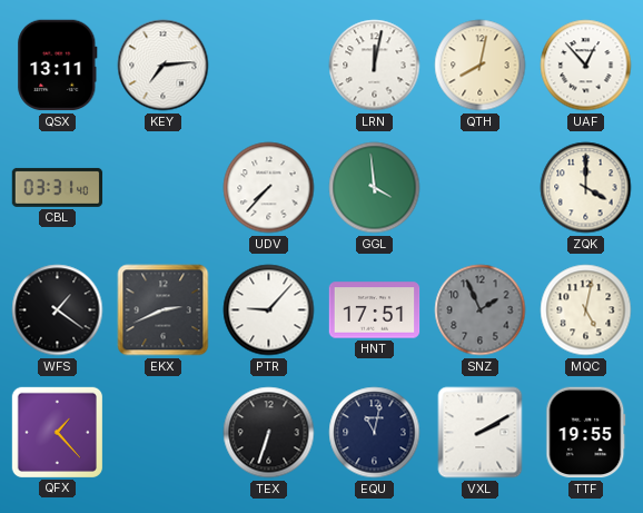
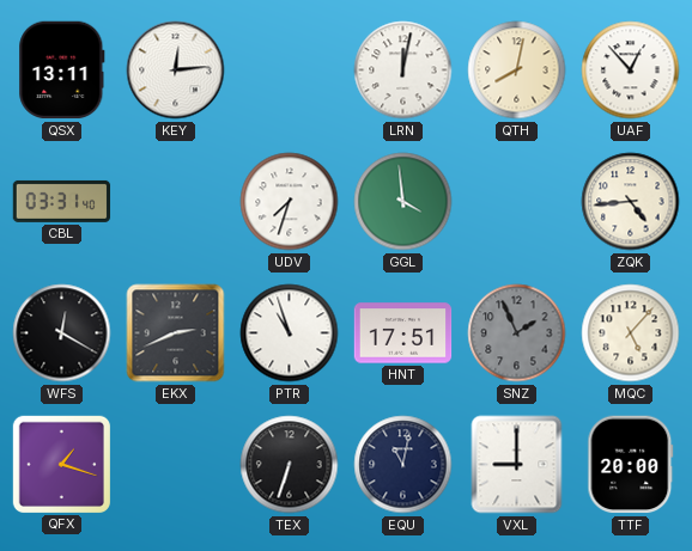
KEY: 7:14 -> 12:14 (176, 71)
UDV: 7:37 -> 7:33 (290, 202)
ZQK: 4:00 -> 4:44 (631, 202)
WFS: 1:21 -> 12:20 (62, 333)
PTR: 9:07 -> 10:57 (290, 333)
MQC: 5:02 -> 5:07 (631, 333)
QFX: 1:23 -> 1:18 (61, 464)
VXL: 2:10 -> 9:00 (517, 465)
TTF: 19:55 -> 20:00 (631, 465)
